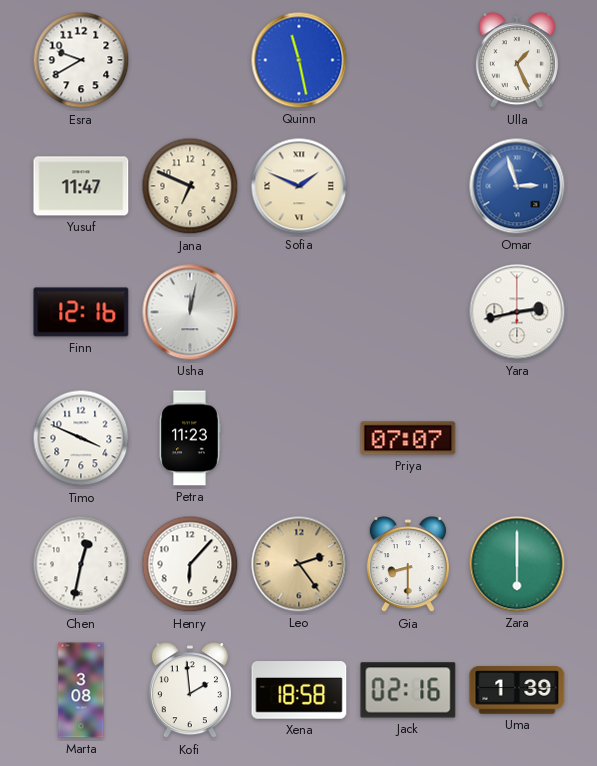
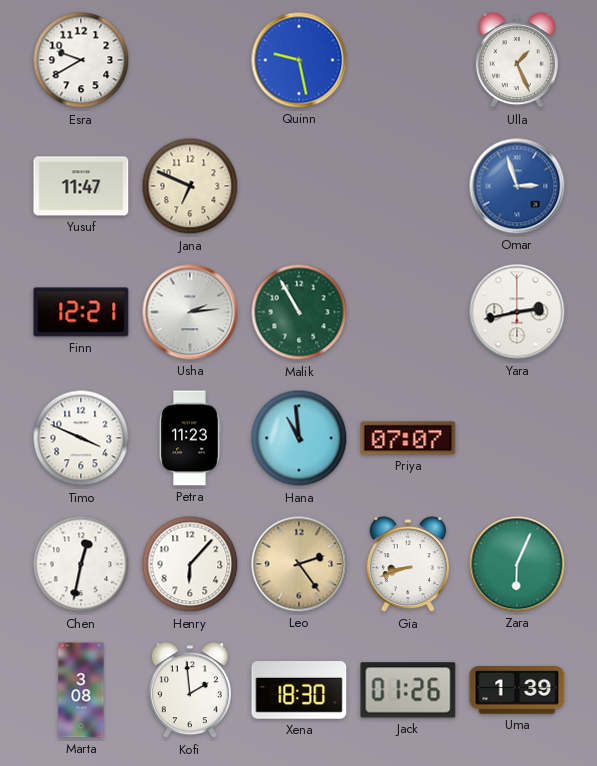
Quinn: 11:28 -> 9:28 (299, 60)
Sofia: 1:49 -> none (299, 186)
Finn: 12:16 -> 12:21 (81, 312)
Usha: 12:02 -> 2:14 (190, 312)
Malik: none -> 10:55 (299, 312)
Hana: none -> 10:59 (299, 438)
Gia: 8:30 -> 8:42 (408, 565)
Zara: 6:00 -> 6:04 (517, 564)
Xena: 18:58 -> 18:30 (299, 690)
Jack: 02:16 -> 01:26 (408, 690)
